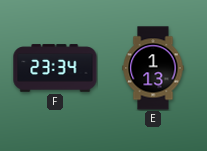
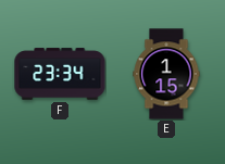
E: 1:13 -> 1:15 (166, 74)
